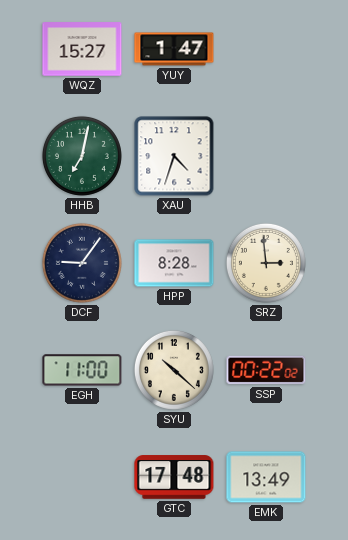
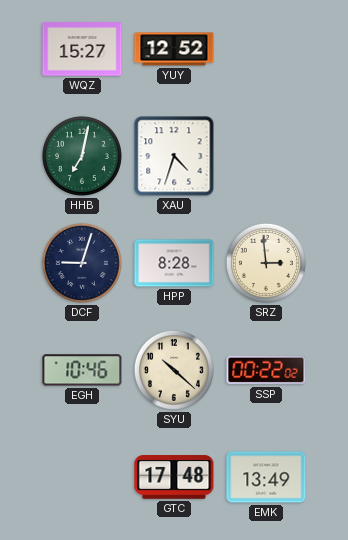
YUY: 1:47 -> 12:52 (174, 49)
DCF: 9:06 -> 9:03 (82, 263)
EGH: 11:00 -> 10:46 (82, 370)
